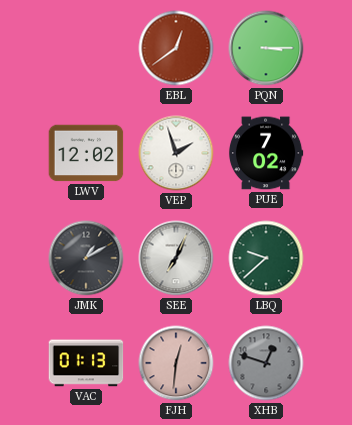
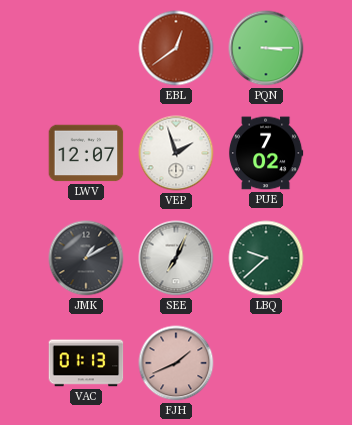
LWV: 12:02 -> 12:07 (86, 153)
FJH: 12:31 -> 1:41 (176, 363)
XHB: 12:48 -> none (266, 363)
